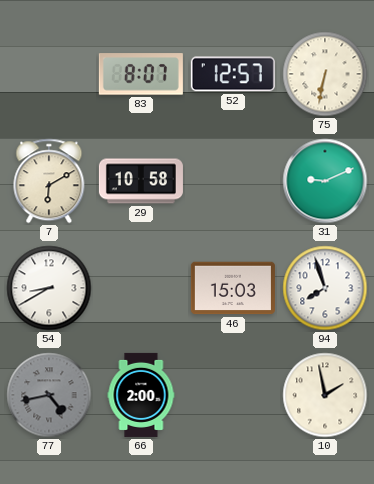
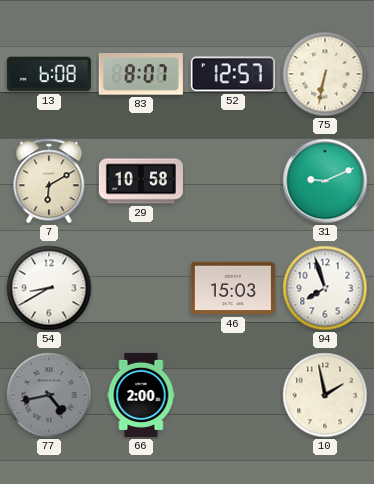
13: none -> 6:08 (49, 74)
